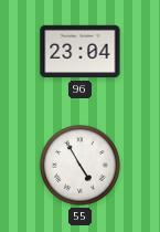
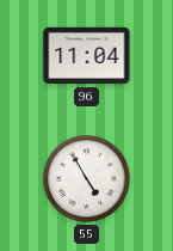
96: 23:04 -> 11:04 (87, 56)
